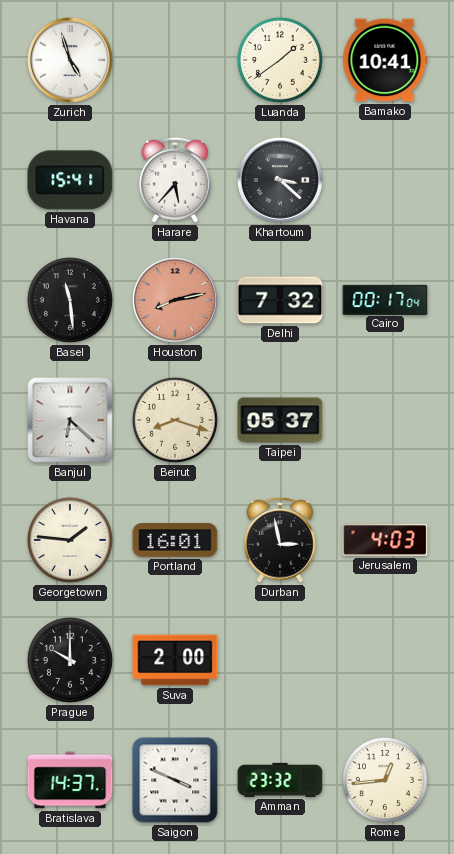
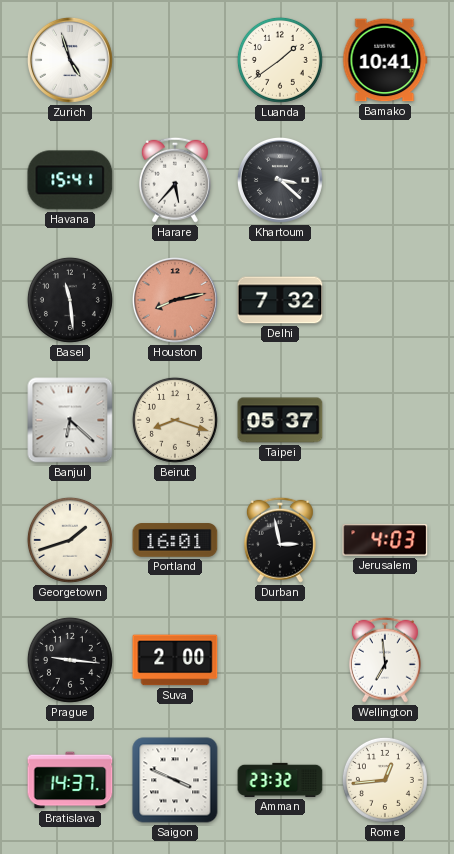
Cairo: 00:17 -> none (385, 299)
Georgetown: 1:46 -> 1:42 (70, 540)
Prague: 10:00 -> 9:16 (70, 660)
Wellington: none -> 6:59 (385, 660)
